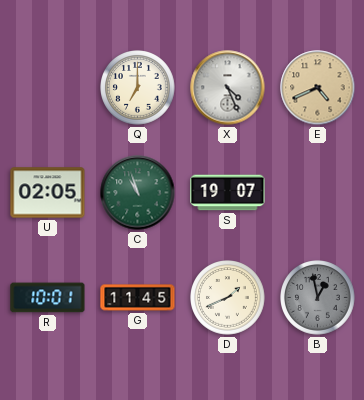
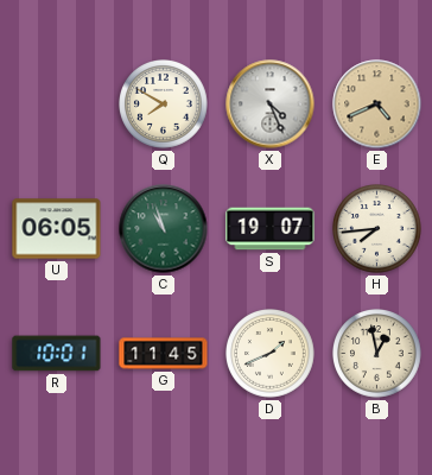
Q: 7:00 -> 7:50 (164, 104)
U: 02:05 -> 06:05 (57, 229)
H: none -> 7:44 (377, 229)
B dial: grey -> cream (377, 354)
